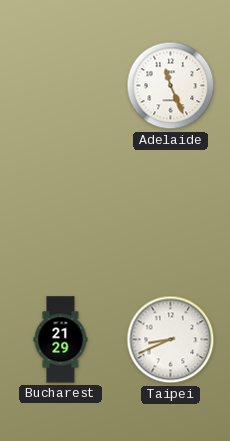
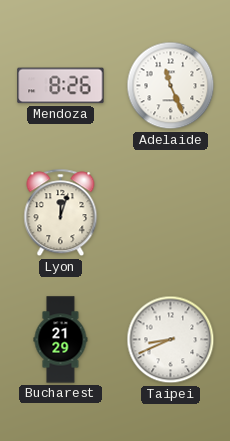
Mendoza: none -> 8:26 (61, 86)
Lyon: none -> 12:03 (61, 213)
